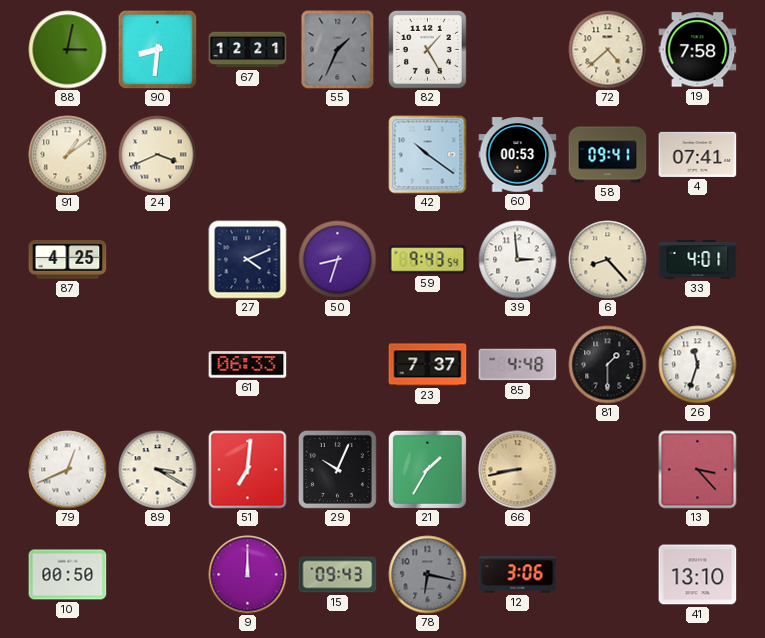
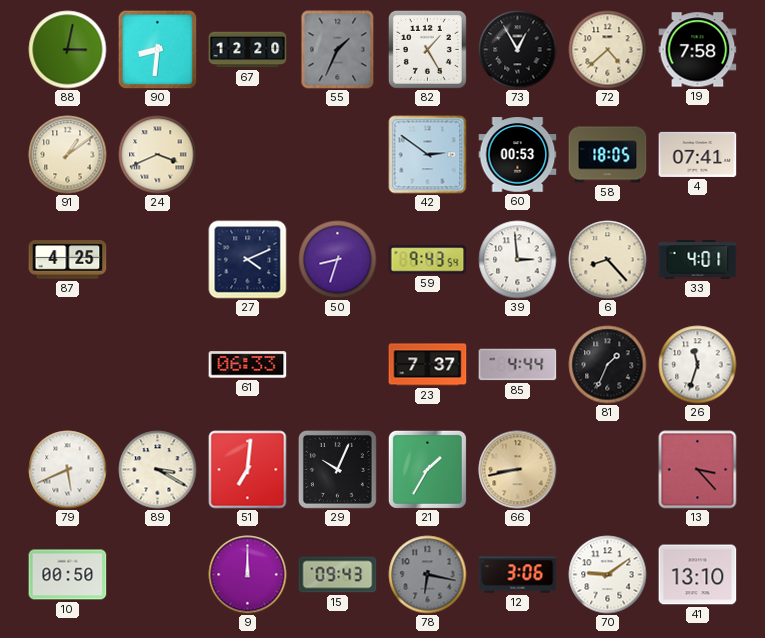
67: 12:21 -> 12:20 (248, 50)
73: none -> 12:55 (518, 50)
42: 10:21 -> 2:51 (428, 155)
58: 09:41 -> 18:05 (608, 155)
85: 4:48 -> 4:44 (518, 365)
81: 1:30 -> 1:34 (608, 365)
79: 12:41 -> 5:41 (68, 470)
70: none -> 9:09 (608, 575)
